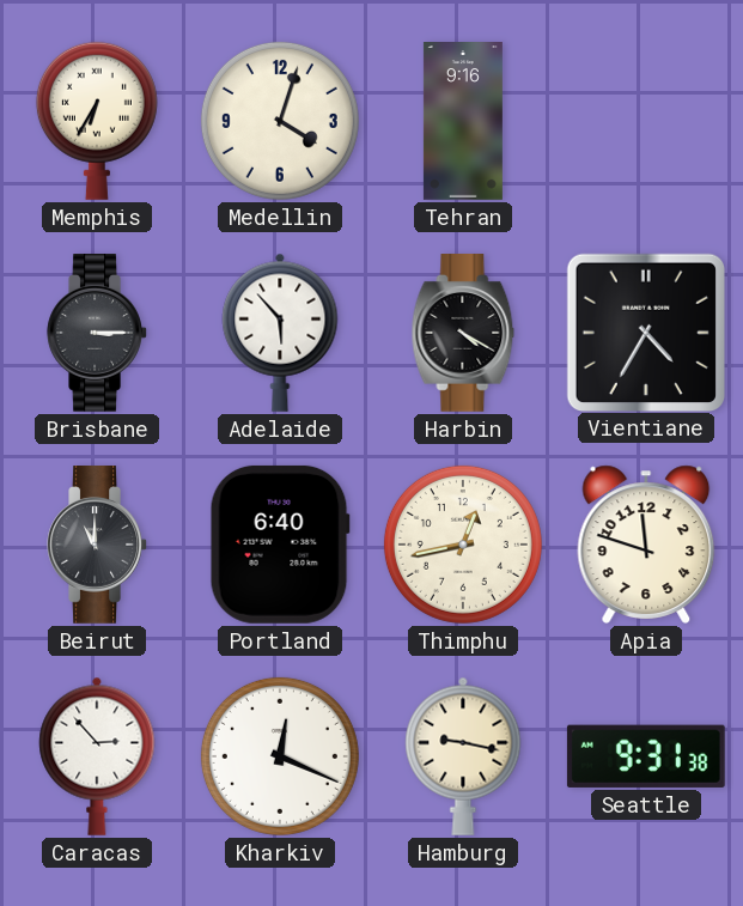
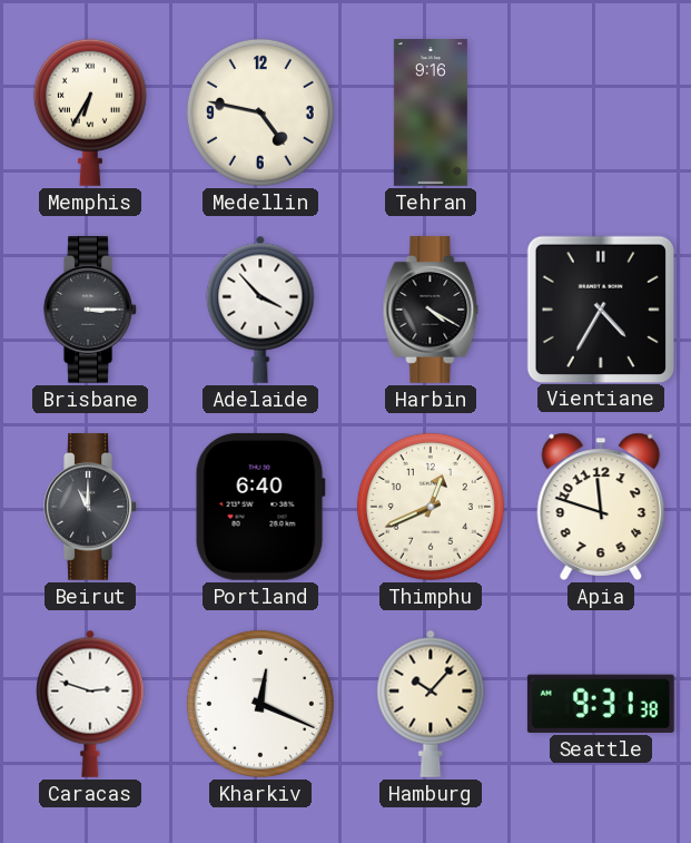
Medellin: 4:03 -> 4:47 (260, 112)
Adelaide: 5:53 -> 3:53 (260, 310)
Thimphu: 12:43 -> 12:41 (431, 507)
Caracas: 2:53 -> 2:48 (90, 704)
Hamburg: 9:17 -> 10:07 (431, 704)
